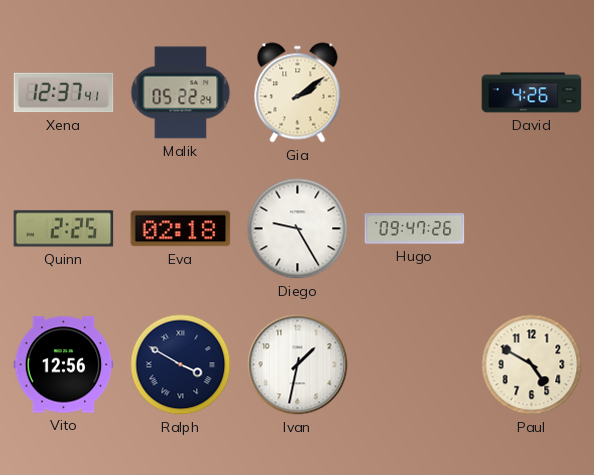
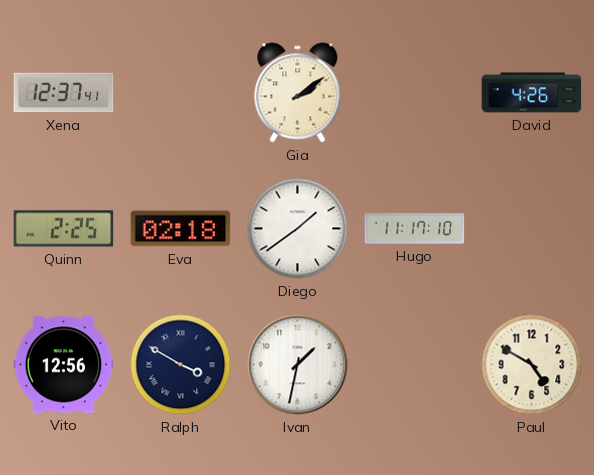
Malik: 05:22 -> none (181, 93)
Diego: 9:25 -> 1:39 (298, 229)
Hugo: 09:47 -> 11:17 (415, 229)
